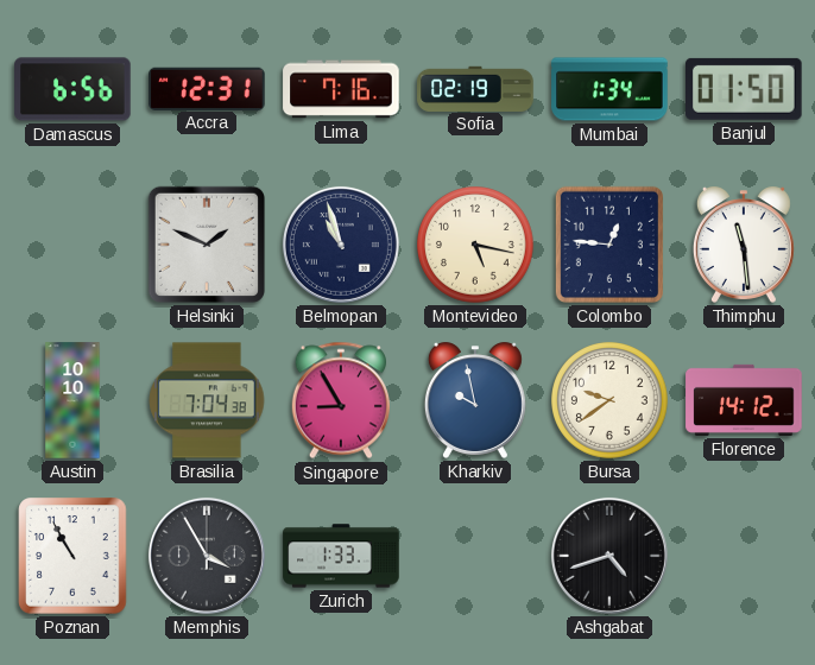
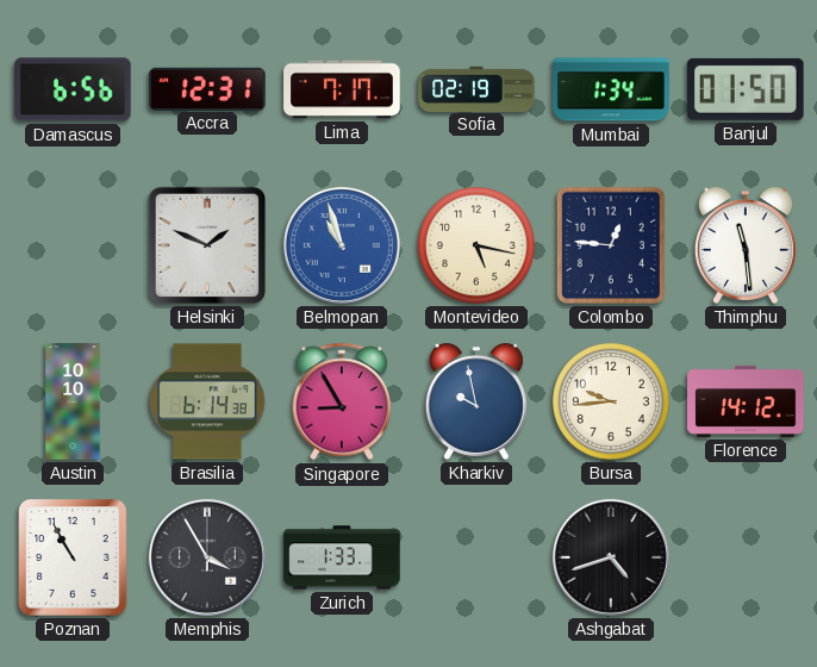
Lima: 7:16 -> 7:17 (342, 89)
Belmopan dial: navy -> blue (342, 245)
Brasilia: 7:04 -> 6:14 (207, 401)
Bursa: 9:39 -> 9:44 (611, 401)
